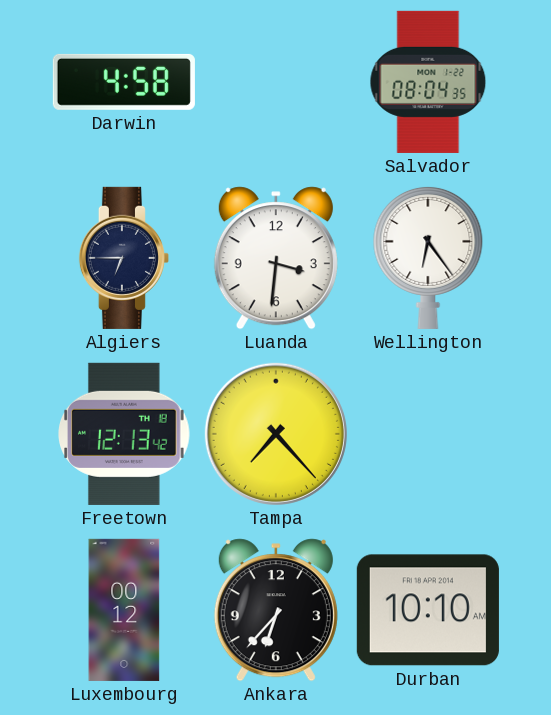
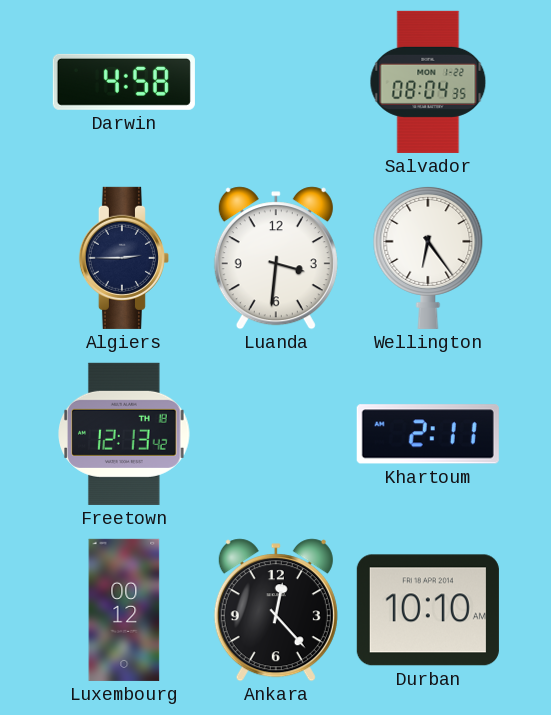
Algiers: 6:45 -> 2:45 (124, 258)
Tampa: 7:23 -> none (276, 434)
Khartoum: none -> 2:11 (428, 434)
Ankara: 6:37 -> 12:23 (276, 610)
